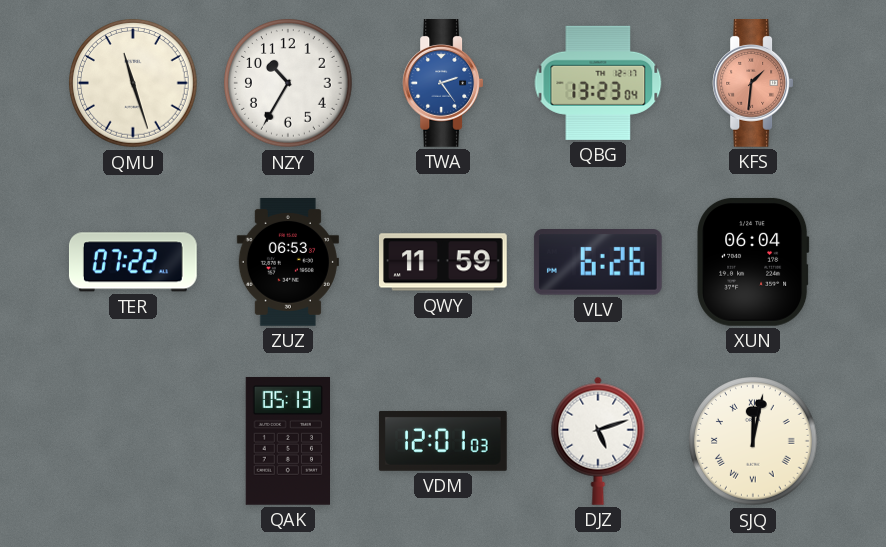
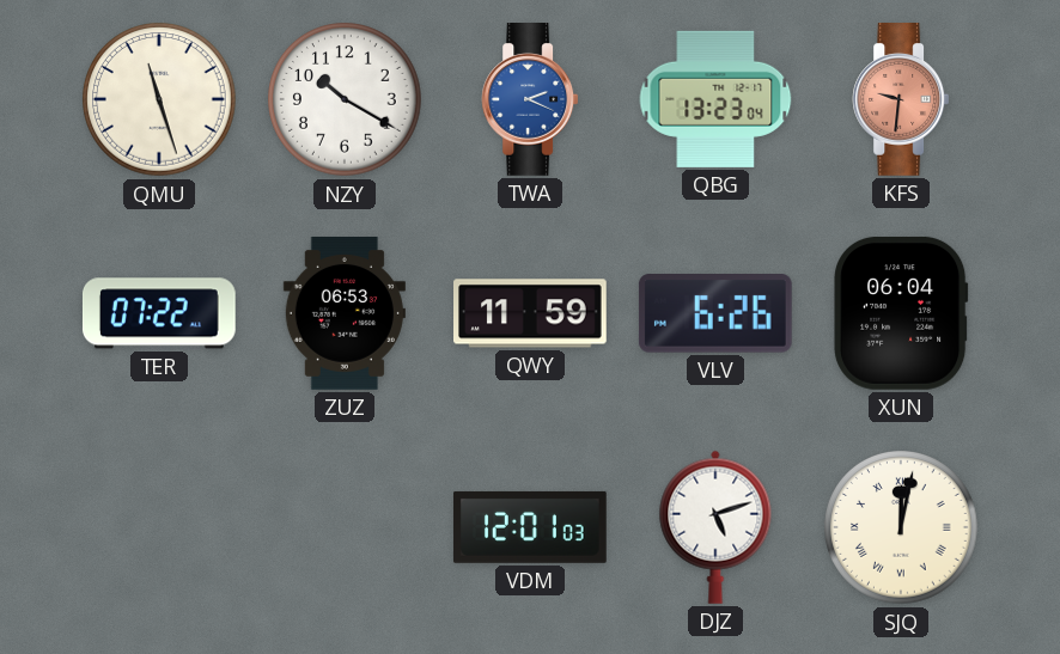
NZY: 10:35 -> 10:20 (346, 100)
TWA: 2:24 -> 2:19 (530, 100)
KFS: 1:31 -> 9:31 (901, 100)
QAK: 05:13 -> none (287, 441)
